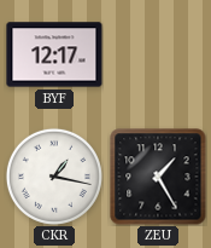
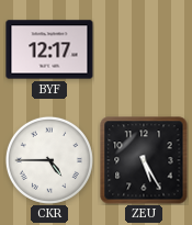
CKR: 1:17 -> 4:45 (49, 160)
ZEU: 1:25 -> 5:25 (144, 160)
